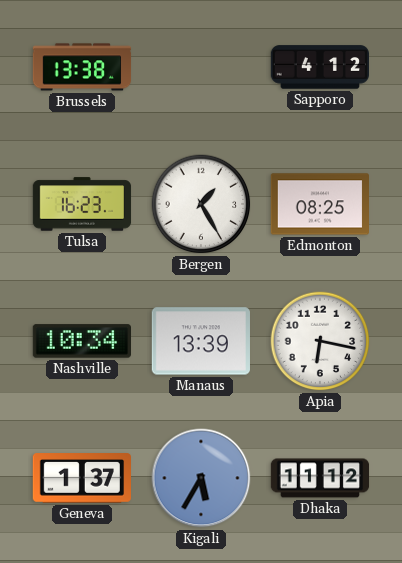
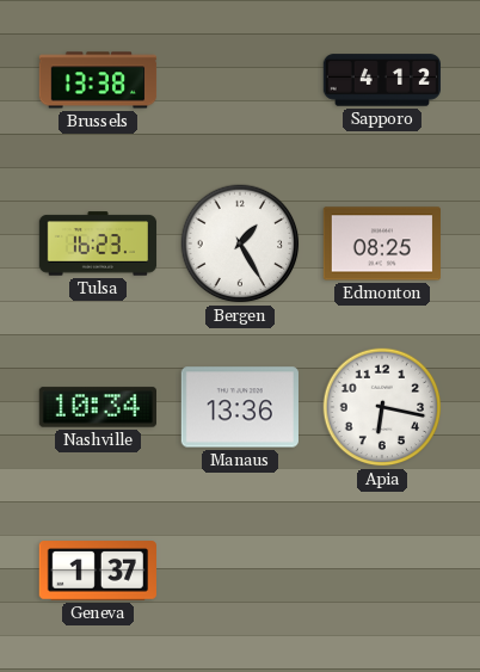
Manaus: 13:39 -> 13:36 (239, 407)
Kigali: 5:35 -> none (201, 478)
Dhaka: 11:12 -> none (320, 478)
